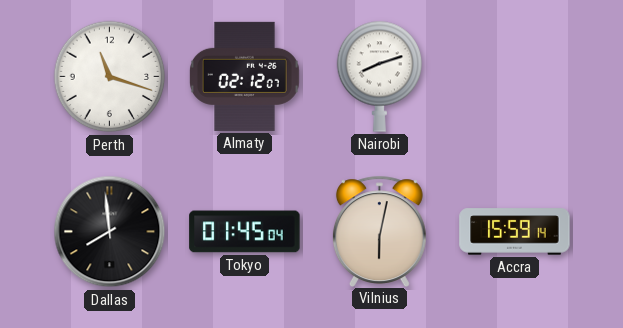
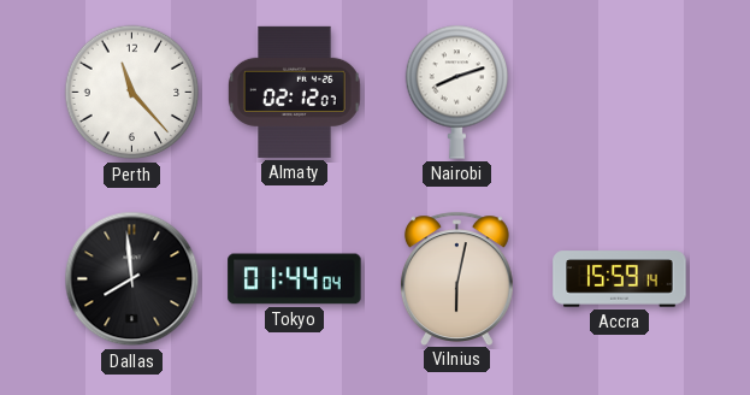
Perth: 11:18 -> 11:23 (132, 93)
Tokyo: 01:45 -> 01:44 (295, 279)
